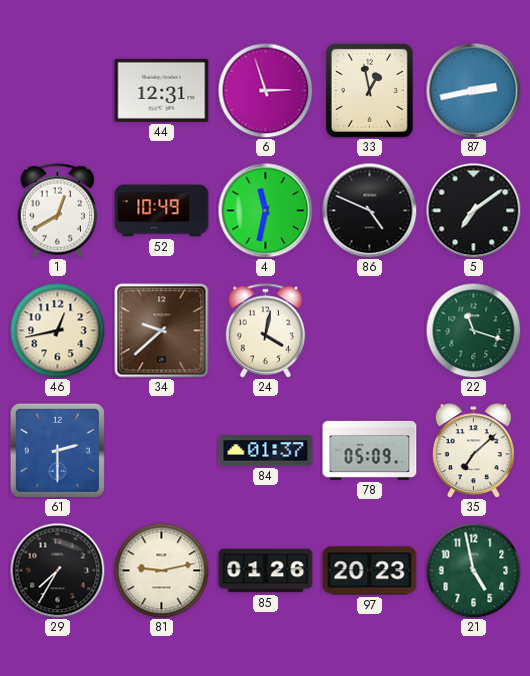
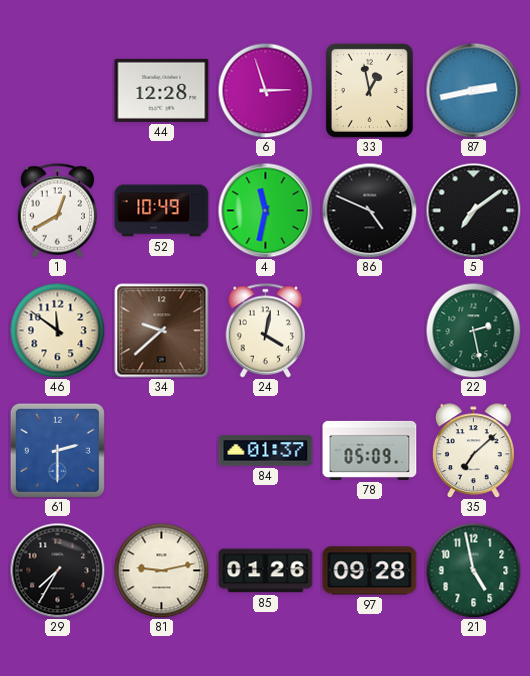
44: 12:31 -> 12:28 (162, 90)
46: 12:43 -> 11:51 (57, 330)
22: 11:18 -> 2:28 (473, 330)
97: 20:23 -> 09:28 (370, 571)
